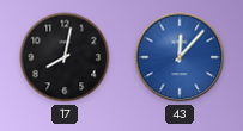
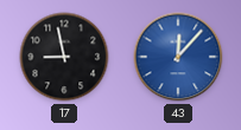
17: 8:02 -> 8:58 (64, 57)
